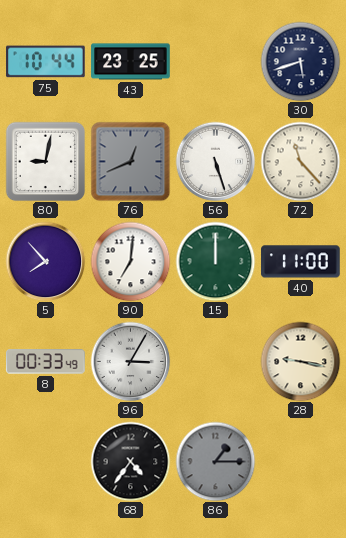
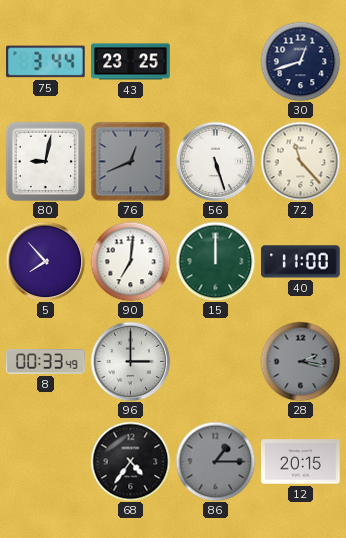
75: 10:44 -> 3:44 (46, 62)
30: 5:42 -> 12:42 (300, 61)
96: 3:05 -> 3:00 (130, 361)
28: 9:17 -> 2:17 (300, 361)
28 dial: cream -> grey (300, 361)
12: none -> 20:15 (301, 462)
